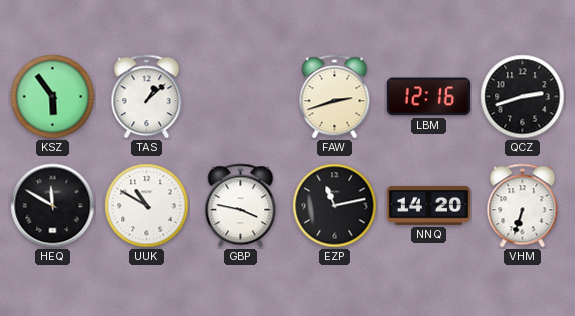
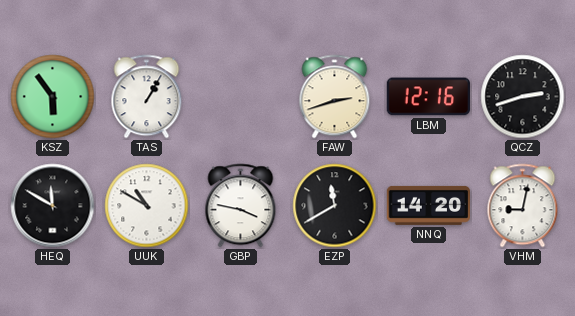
TAS: 1:08 -> 1:05 (147, 97)
EZP: 11:13 -> 11:40 (335, 206)
VHM: 6:33 -> 9:02 (523, 206)
